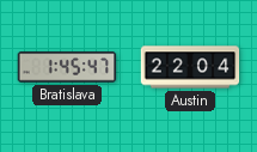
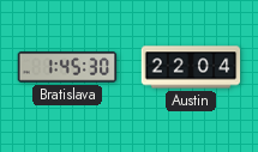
Bratislava: 1:45:47 -> 1:45:30 (67, 67)
